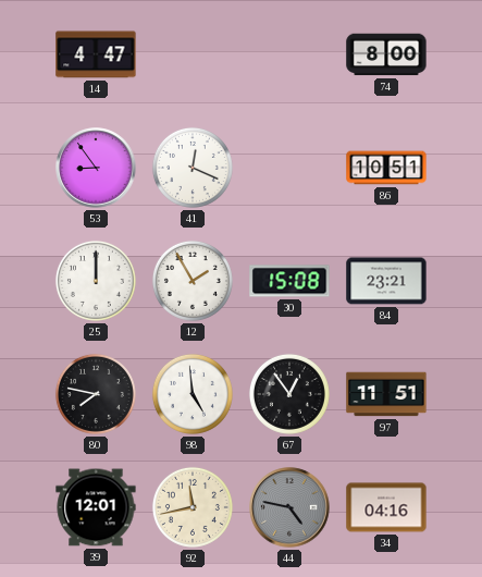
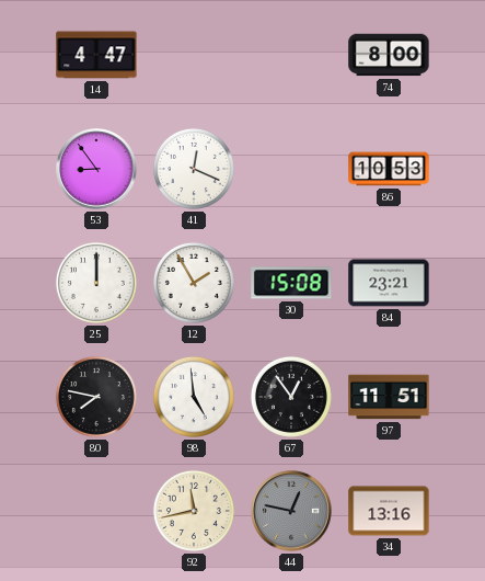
86: 10:51 -> 10:53 (389, 169)
39: 12:01 -> none (96, 507)
44: 4:47 -> 12:47 (291, 511)
34: 04:16 -> 13:16 (389, 511)
